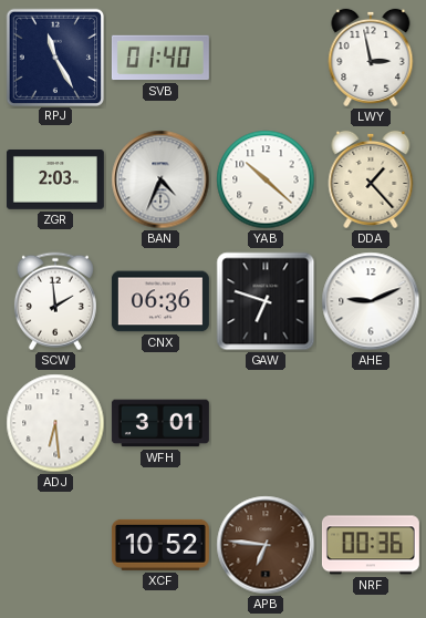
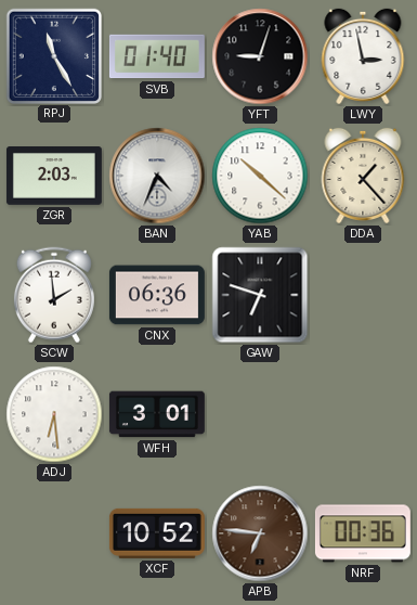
YFT: none -> 9:03 (260, 56)
AHE: 9:11 -> none (371, 301)
